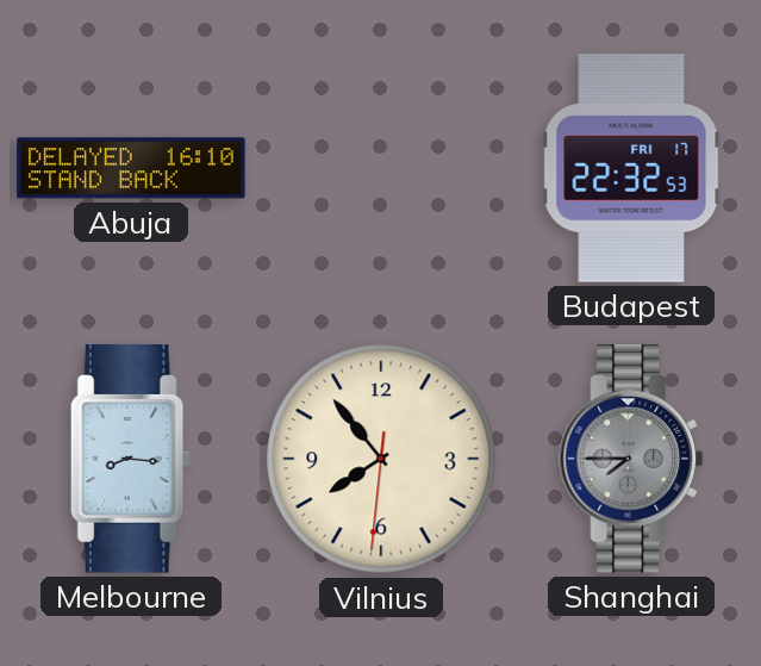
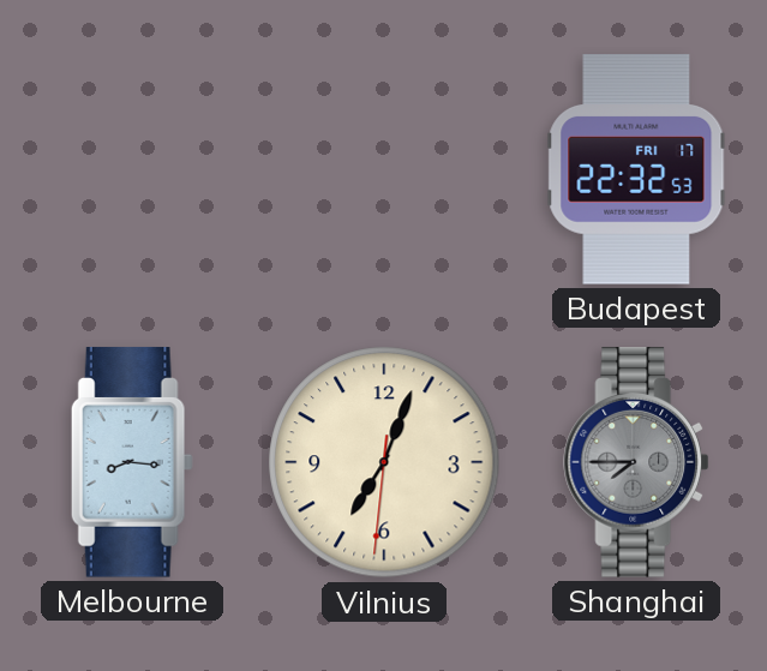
Abuja: 16:10 -> none (131, 168)
Vilnius: 7:53 -> 7:03 (384, 462)
